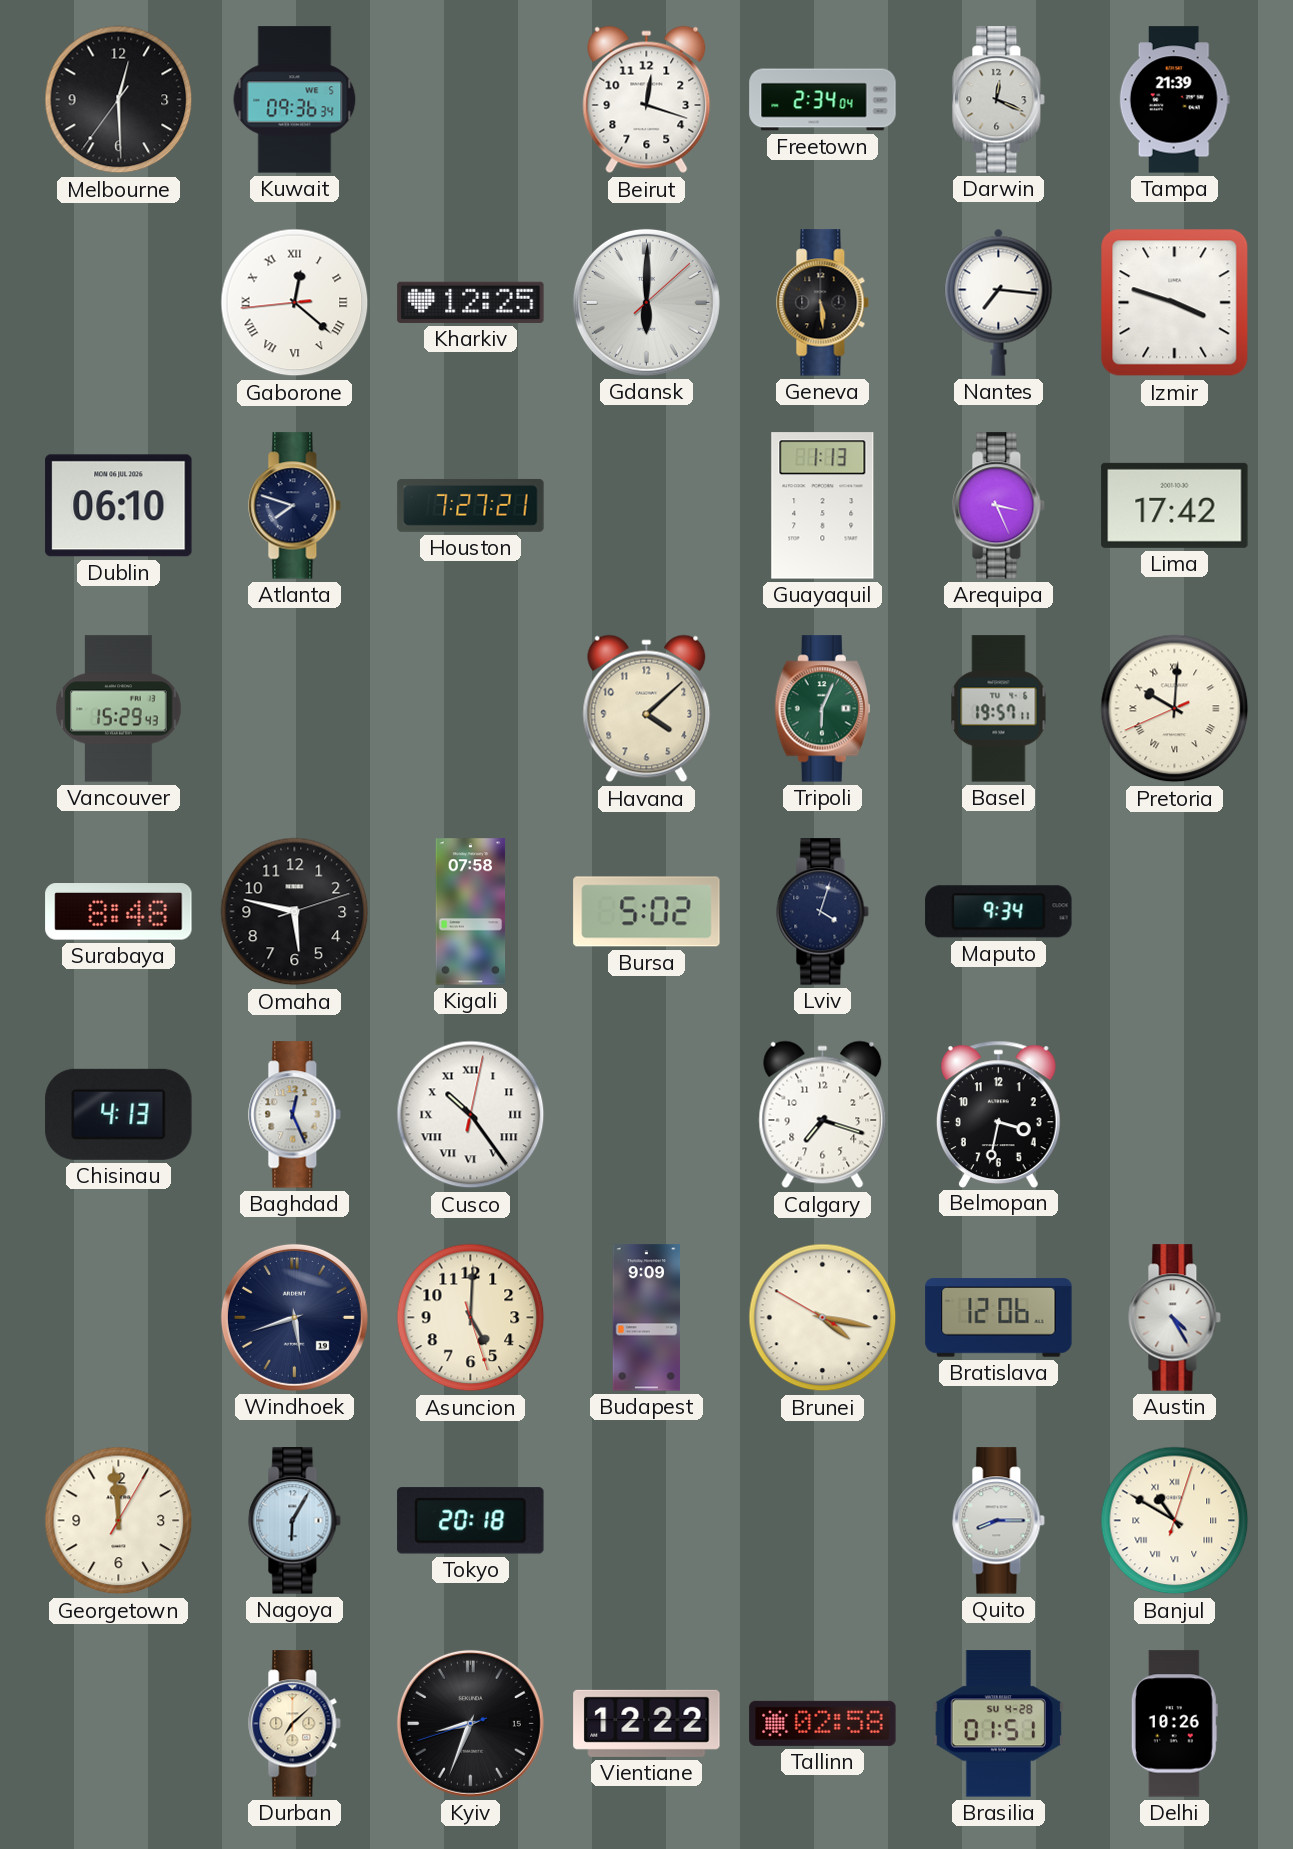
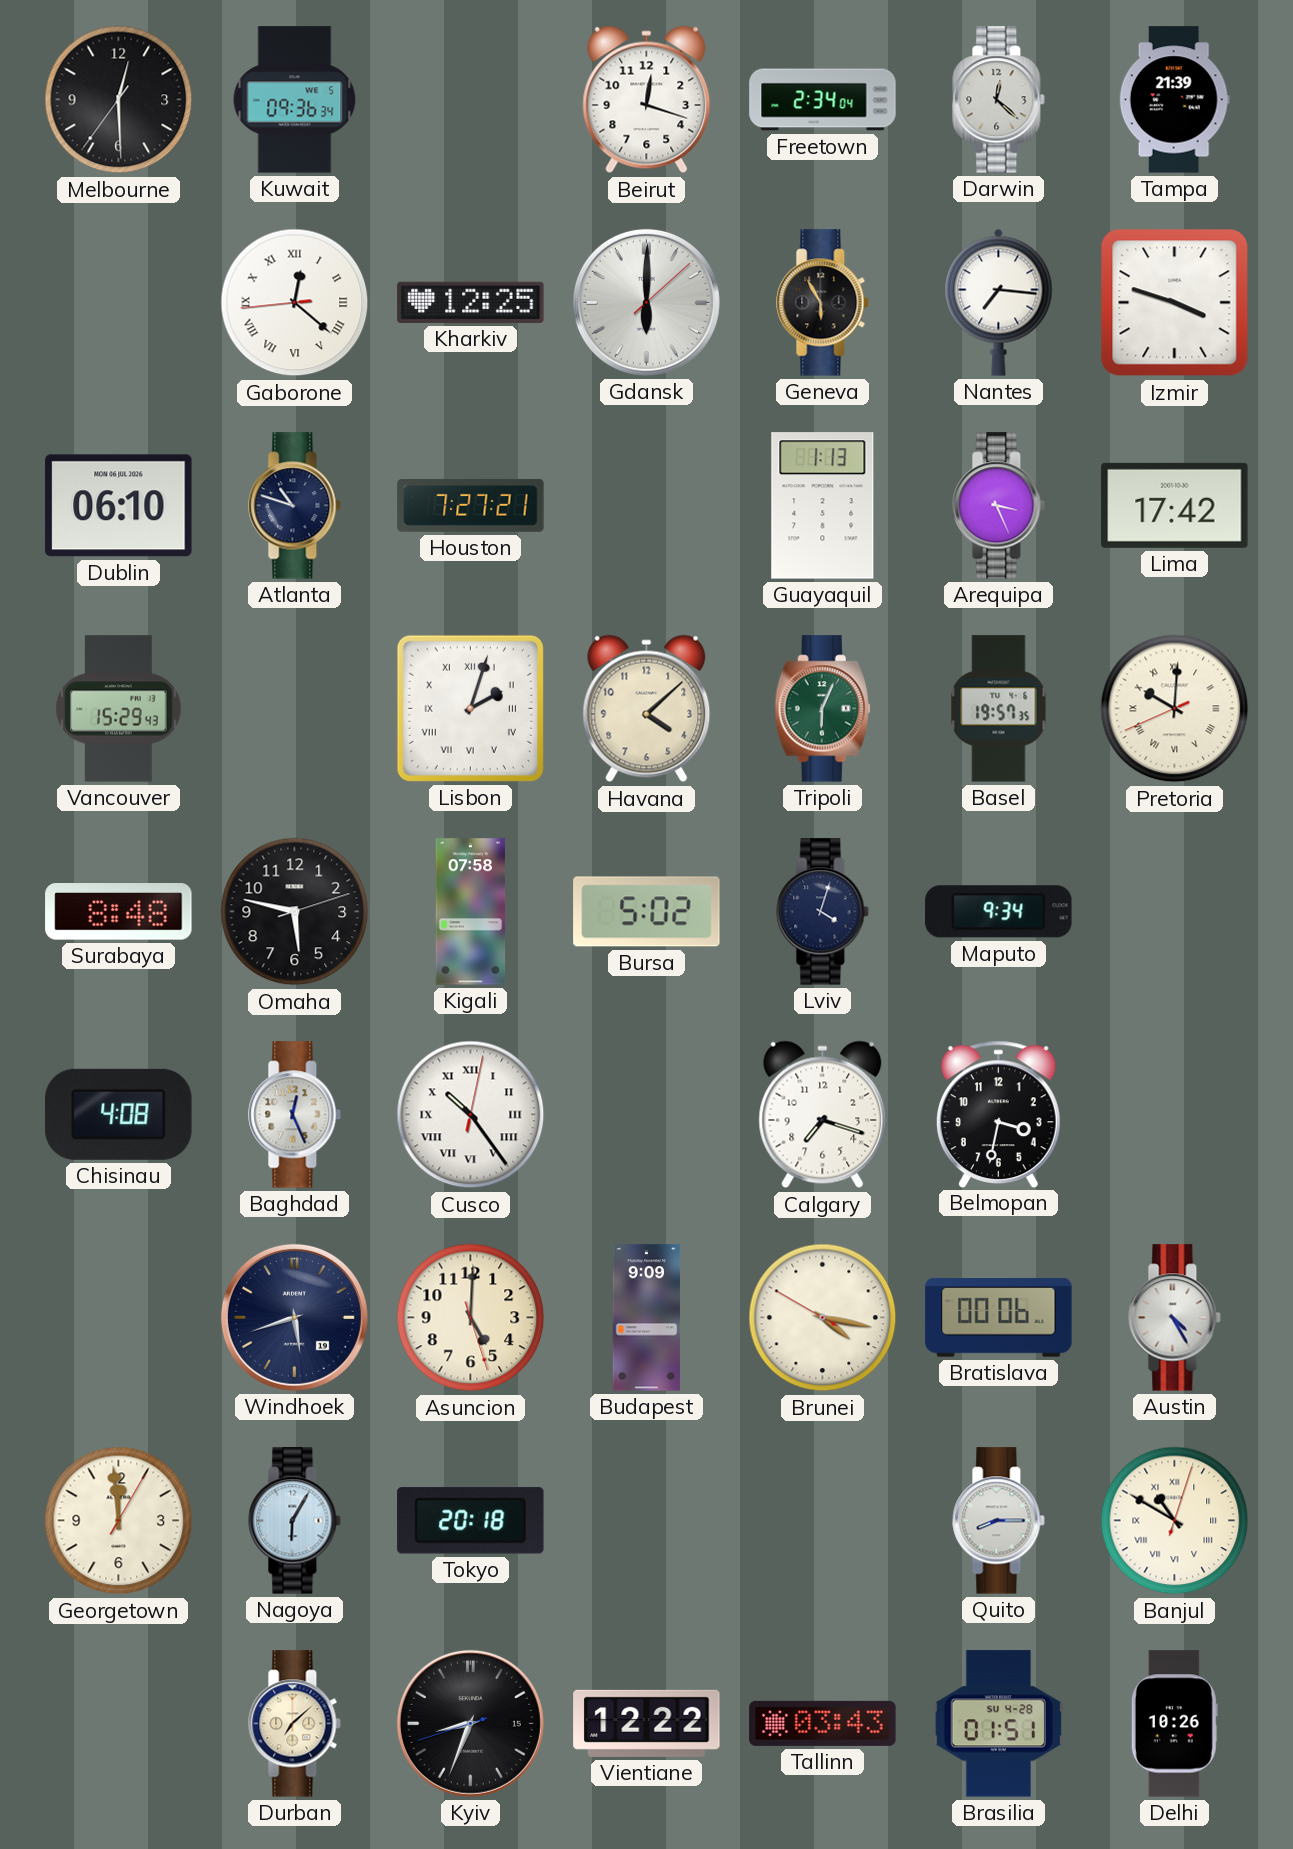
Darwin: 12:19 -> 12:22 (999, 100)
Geneva: 5:29 -> 5:55 (823, 303)
Atlanta: 7:48 -> 10:48 (295, 506)
Lisbon: none -> 2:03 (470, 708)
Basel: 19:57:11 -> 19:57:35 (999, 709)
Chisinau: 4:13 -> 4:08 (119, 1114)
Bratislava: 12:06 -> 00:06 (999, 1318)
Tallinn: 02:58 -> 03:43 (823, 1723)
